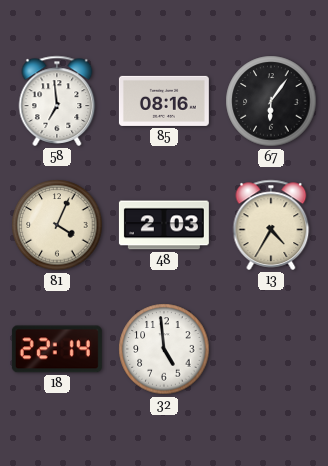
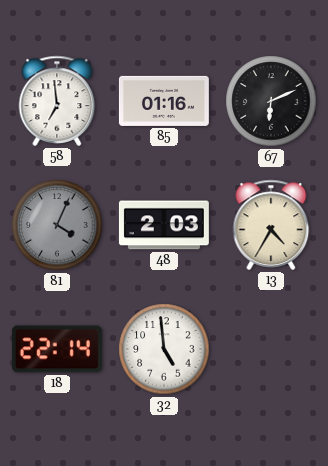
85: 08:16 -> 01:16 (164, 101)
67: 6:06 -> 6:11 (271, 101)
81 dial: cream -> grey (57, 225)
